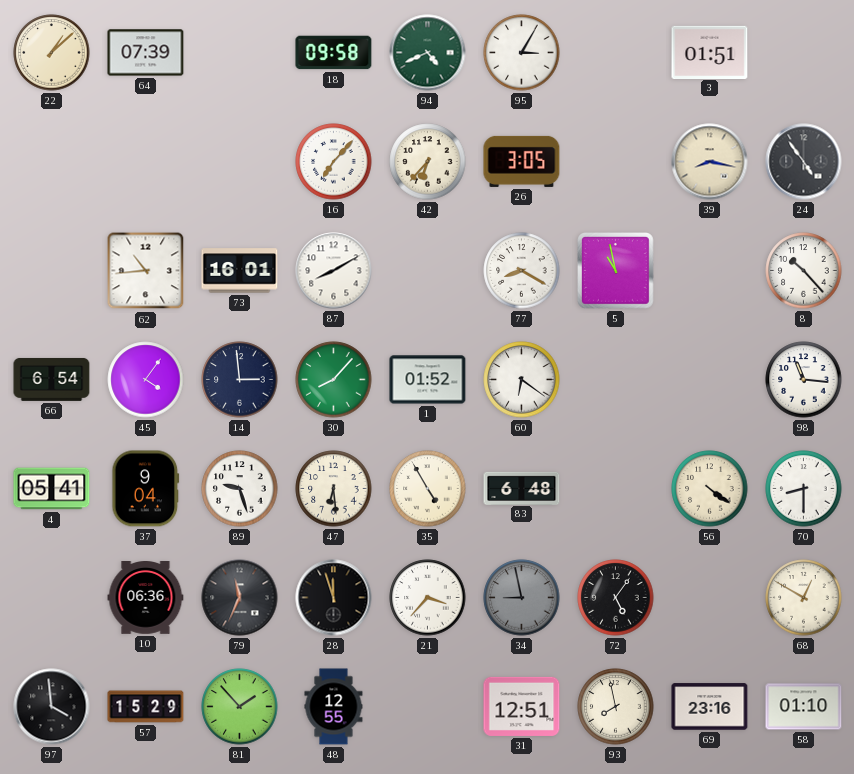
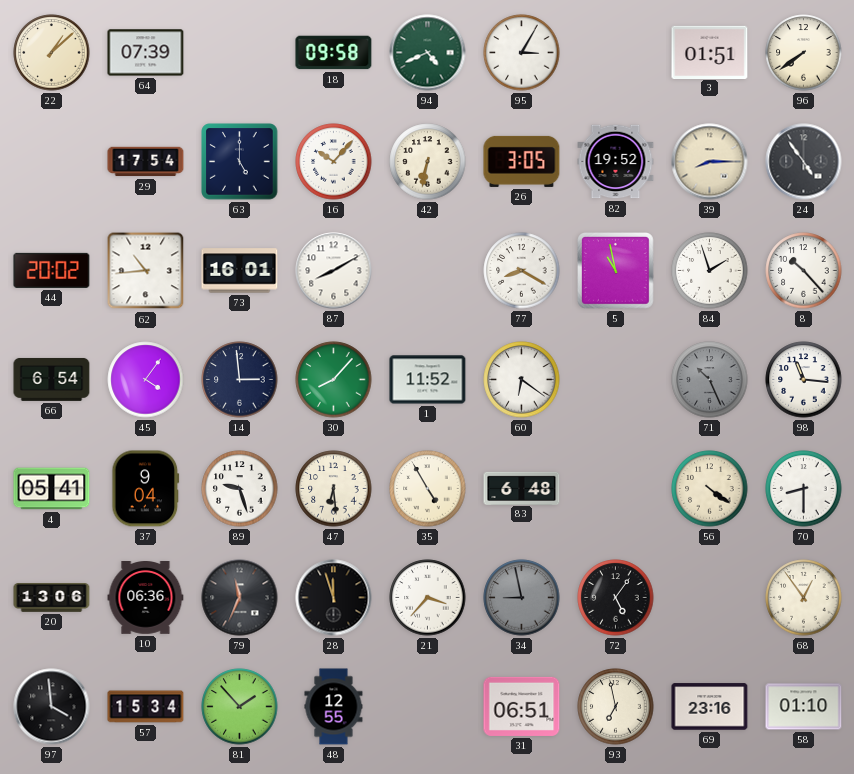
96: none -> 7:39 (804, 53)
29: none -> 17:54 (146, 162)
63: none -> 5:00 (240, 162)
16: 7:07 -> 10:07 (334, 162)
42: 6:37 -> 6:32 (428, 162)
82: none -> 19:52 (616, 162)
39: 8:17 -> 8:15 (710, 162)
44: none -> 20:02 (52, 270)
84: none -> 1:57 (710, 271)
1: 01:52 -> 11:52 (428, 380)
71: none -> 10:26 (710, 380)
20: none -> 13:06 (52, 598)
68: 12:50 -> 12:54 (804, 598)
57: 15:29 -> 15:34 (146, 707)
31: 12:51 -> 06:51 (522, 706)
93: 7:58 -> 6:58 (616, 707)
